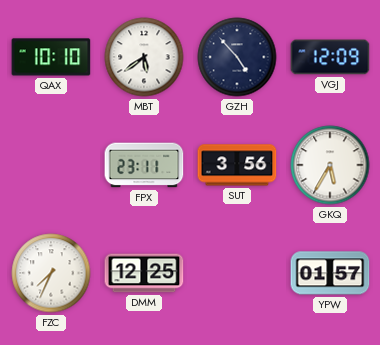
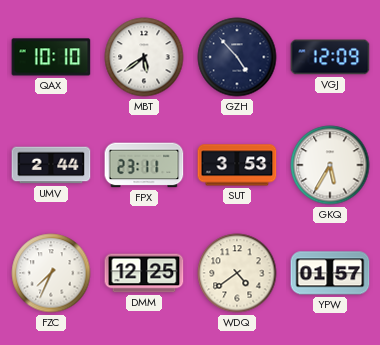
UMV: none -> 2:44 (51, 165)
SUT: 3:56 -> 3:53 (237, 165)
WDQ: none -> 4:39 (237, 273)
